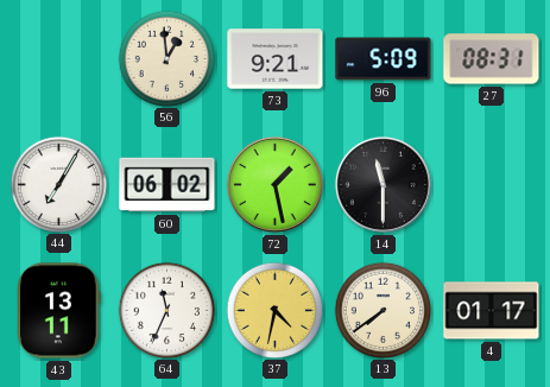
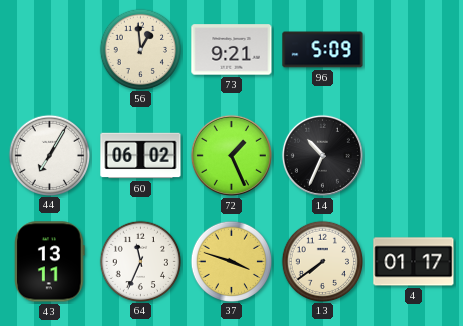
27: 08:31 -> none (492, 59)
72: 1:28 -> 1:26 (231, 155)
14: 11:30 -> 10:34 (322, 155)
37: 4:32 -> 3:48 (231, 261)
